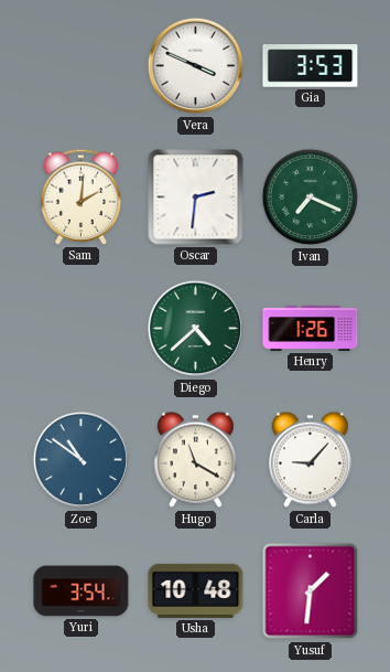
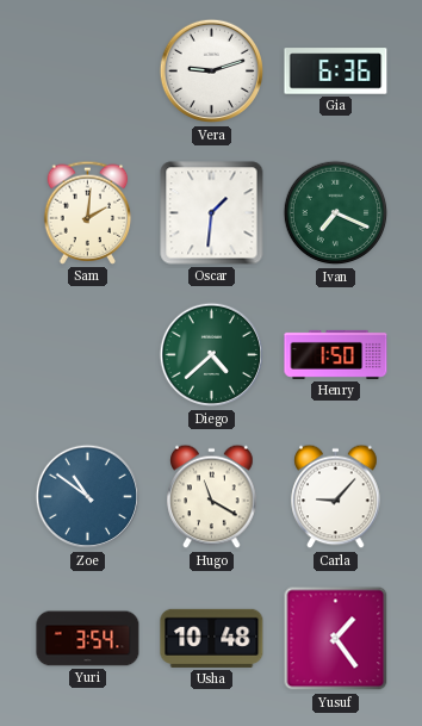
Vera: 3:49 -> 9:12 (211, 72)
Gia: 3:53 -> 6:36 (336, 72)
Oscar: 2:31 -> 1:31 (212, 213)
Henry: 1:26 -> 1:50 (336, 354)
Yusuf: 1:31 -> 1:24 (336, 639)
